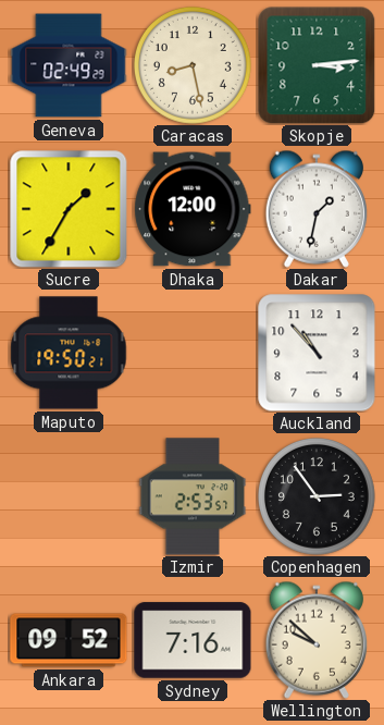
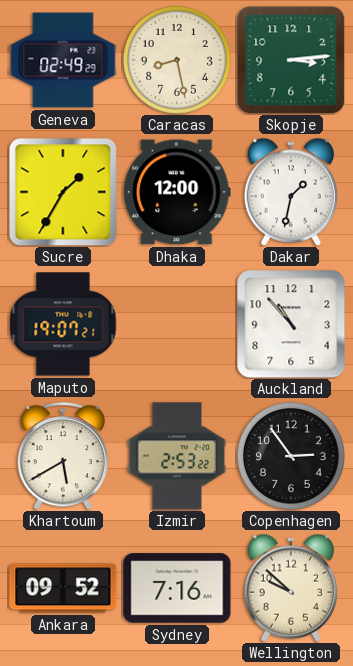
Maputo: 19:50 -> 19:07 (63, 324)
Khartoum: none -> 5:40 (63, 457)
Izmir: 2:53:57 -> 2:53:22 (177, 456)
